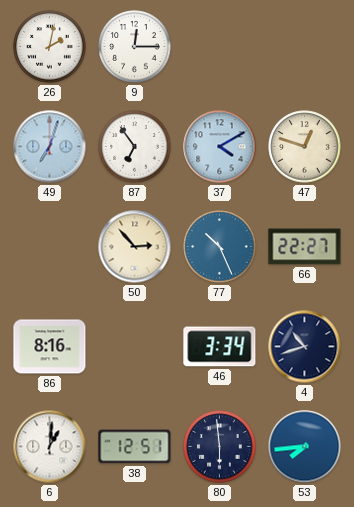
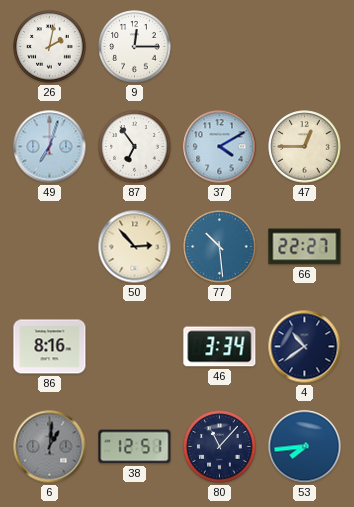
47: 12:48 -> 12:45 (305, 147)
77: 10:26 -> 10:29 (220, 247)
4: 10:42 -> 10:39 (305, 347)
6 dial: white -> grey (50, 447)
80: 5:59 -> 11:07 (220, 447)
